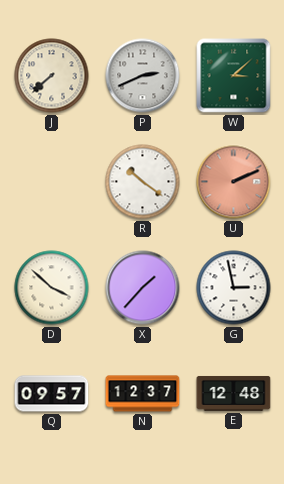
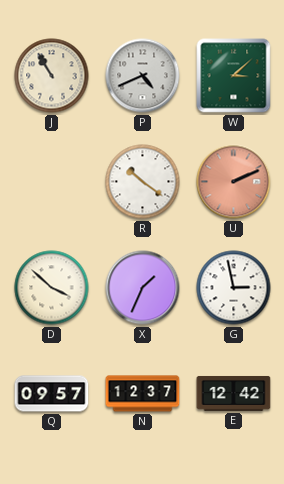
J: 7:38 -> 10:55 (52, 76)
P: 2:41 -> 4:41 (143, 76)
X: 1:37 -> 1:34 (143, 288)
E: 12:48 -> 12:42 (234, 393)
